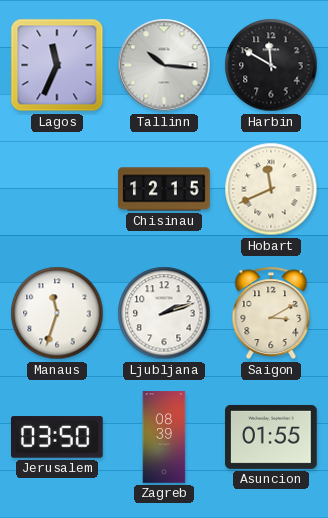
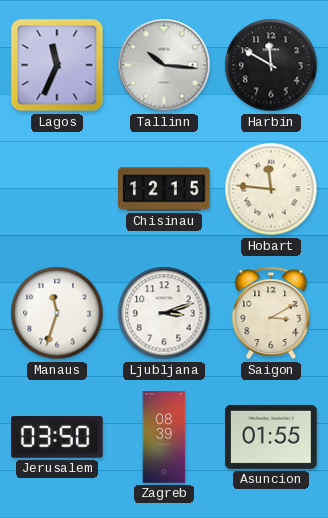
Hobart: 11:41 -> 11:46 (271, 189)
Ljubljana: 2:12 -> 3:12 (164, 313)
